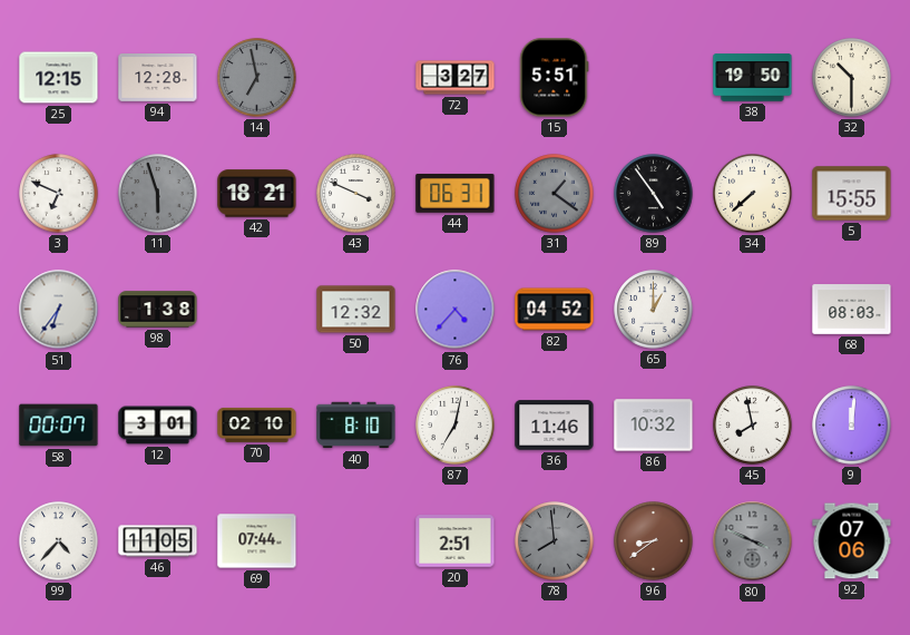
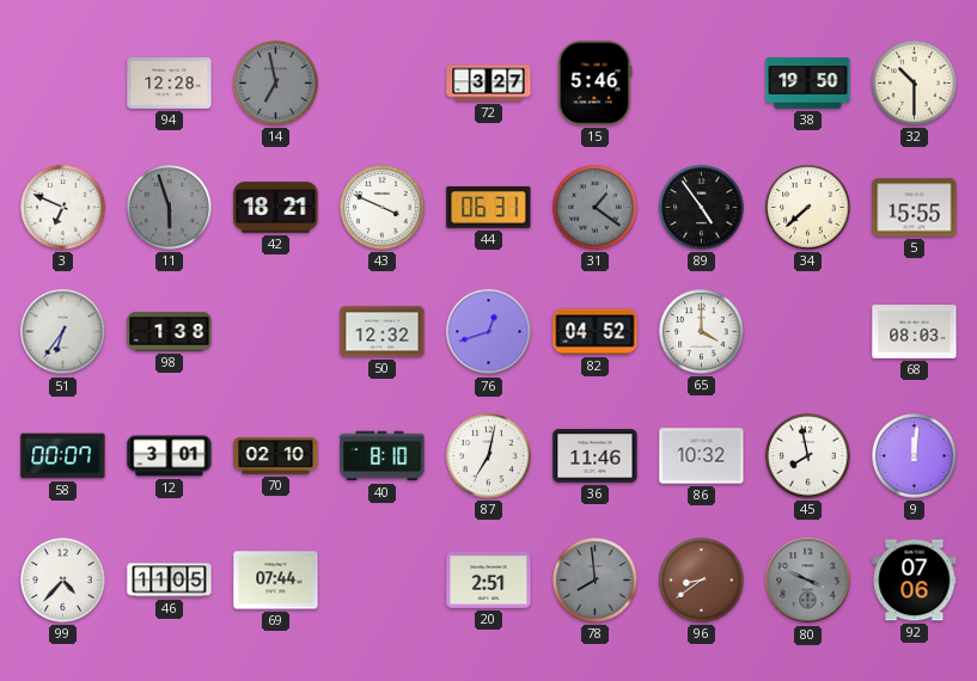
25: 12:15 -> none (59, 78)
15: 5:51 -> 5:46 (596, 84)
76: 4:37 -> 12:42 (489, 332)
65: 1:00 -> 4:00 (702, 332)
